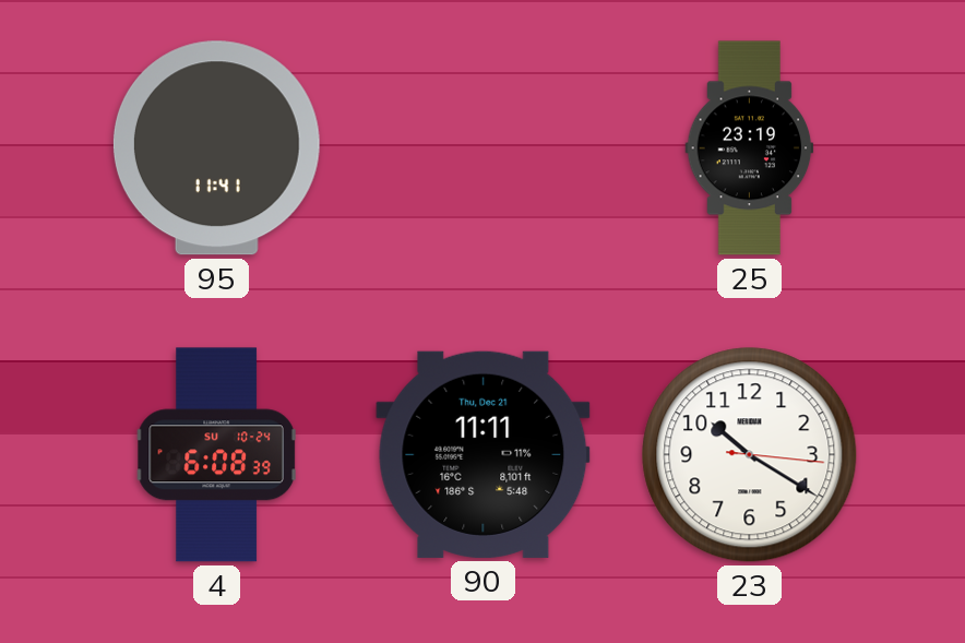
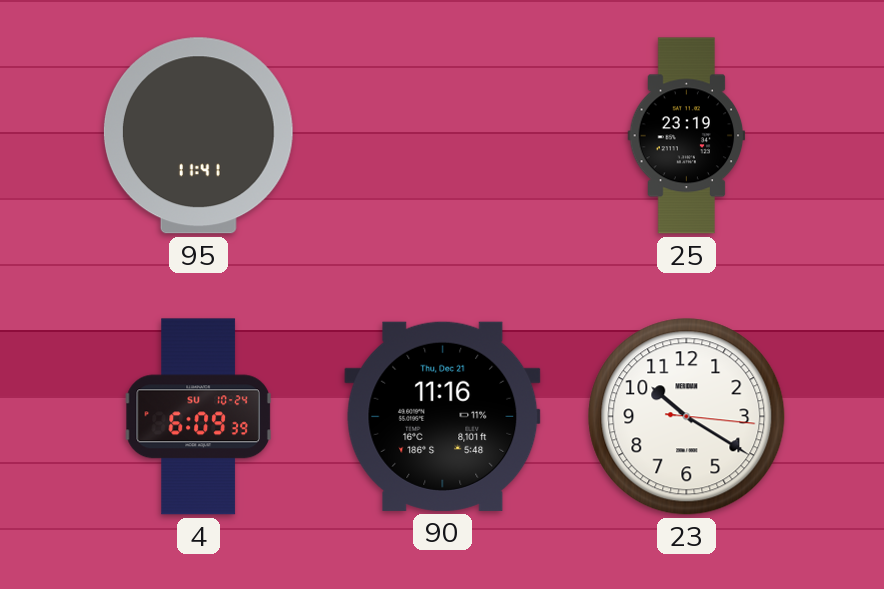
4: 6:08 -> 6:09 (198, 417)
90: 11:11 -> 11:16 (443, 416)
